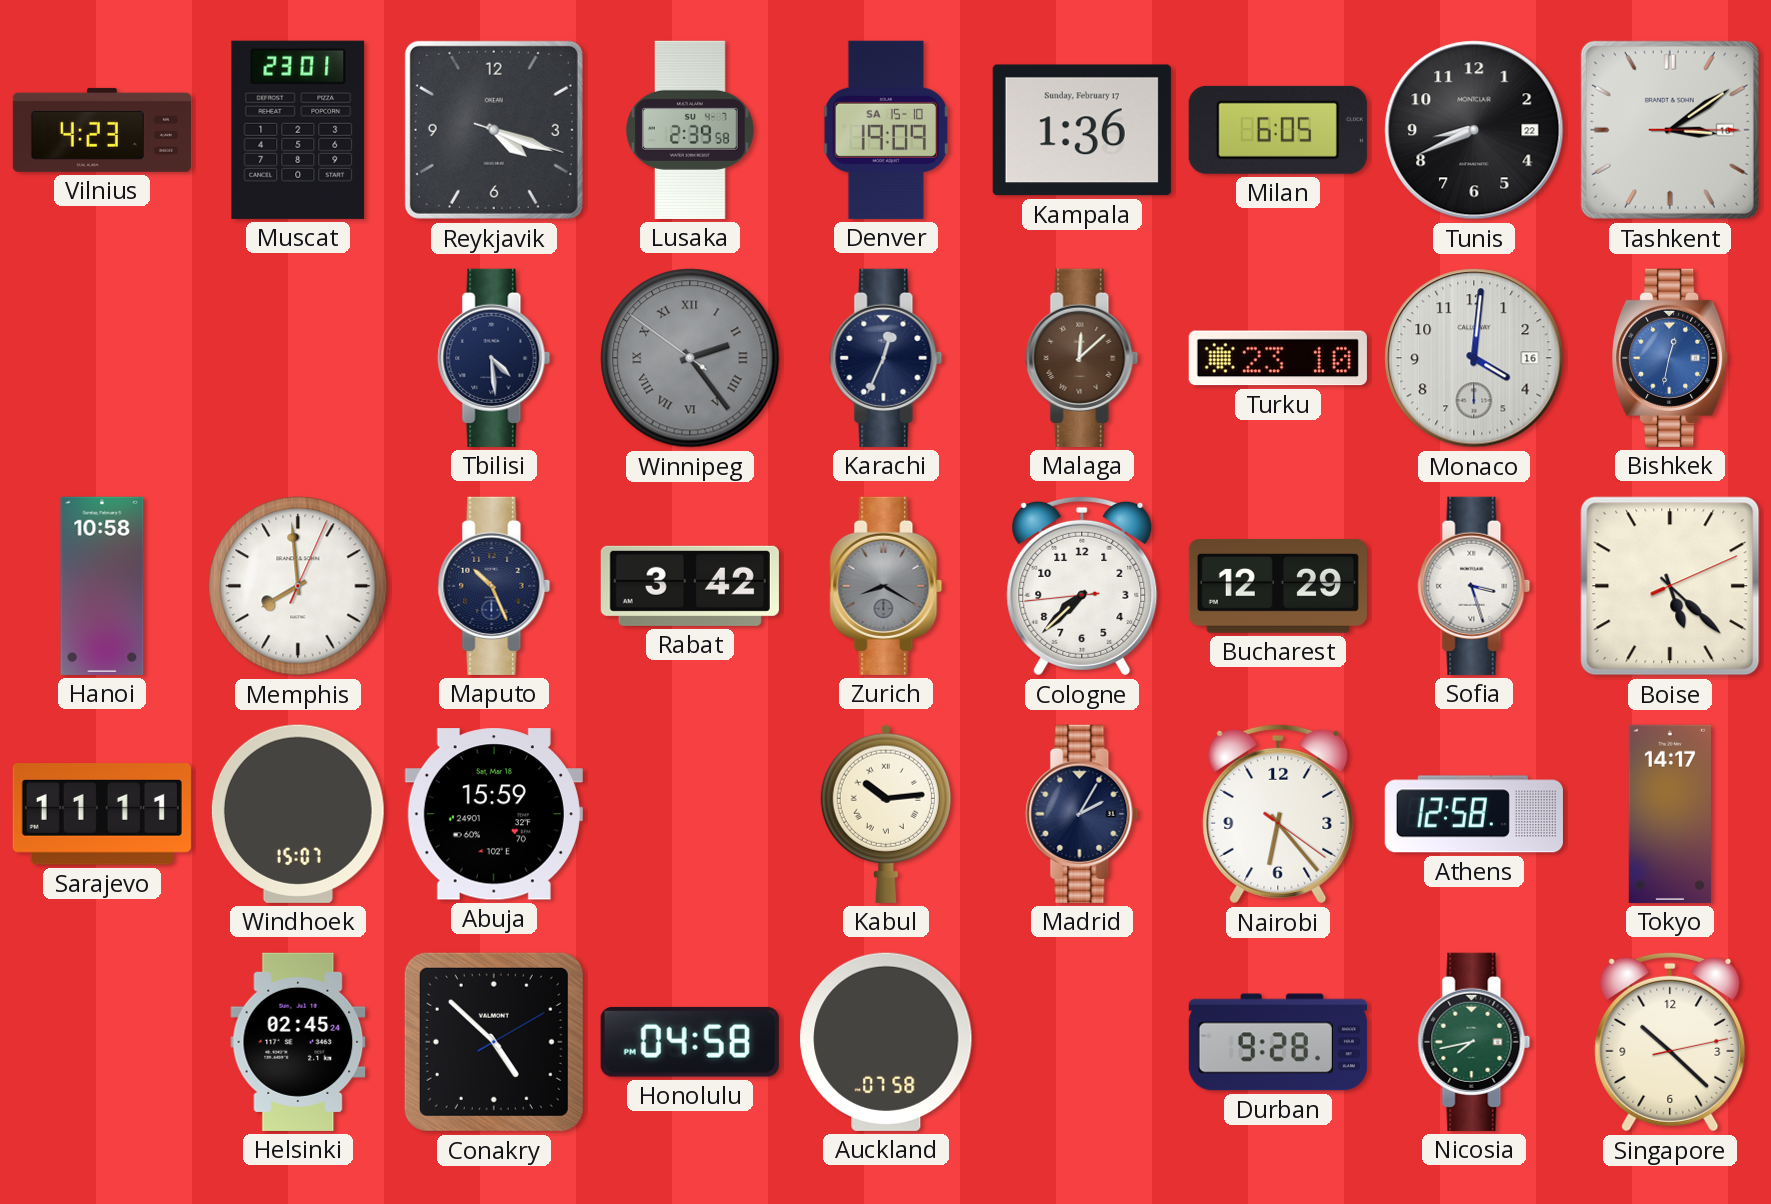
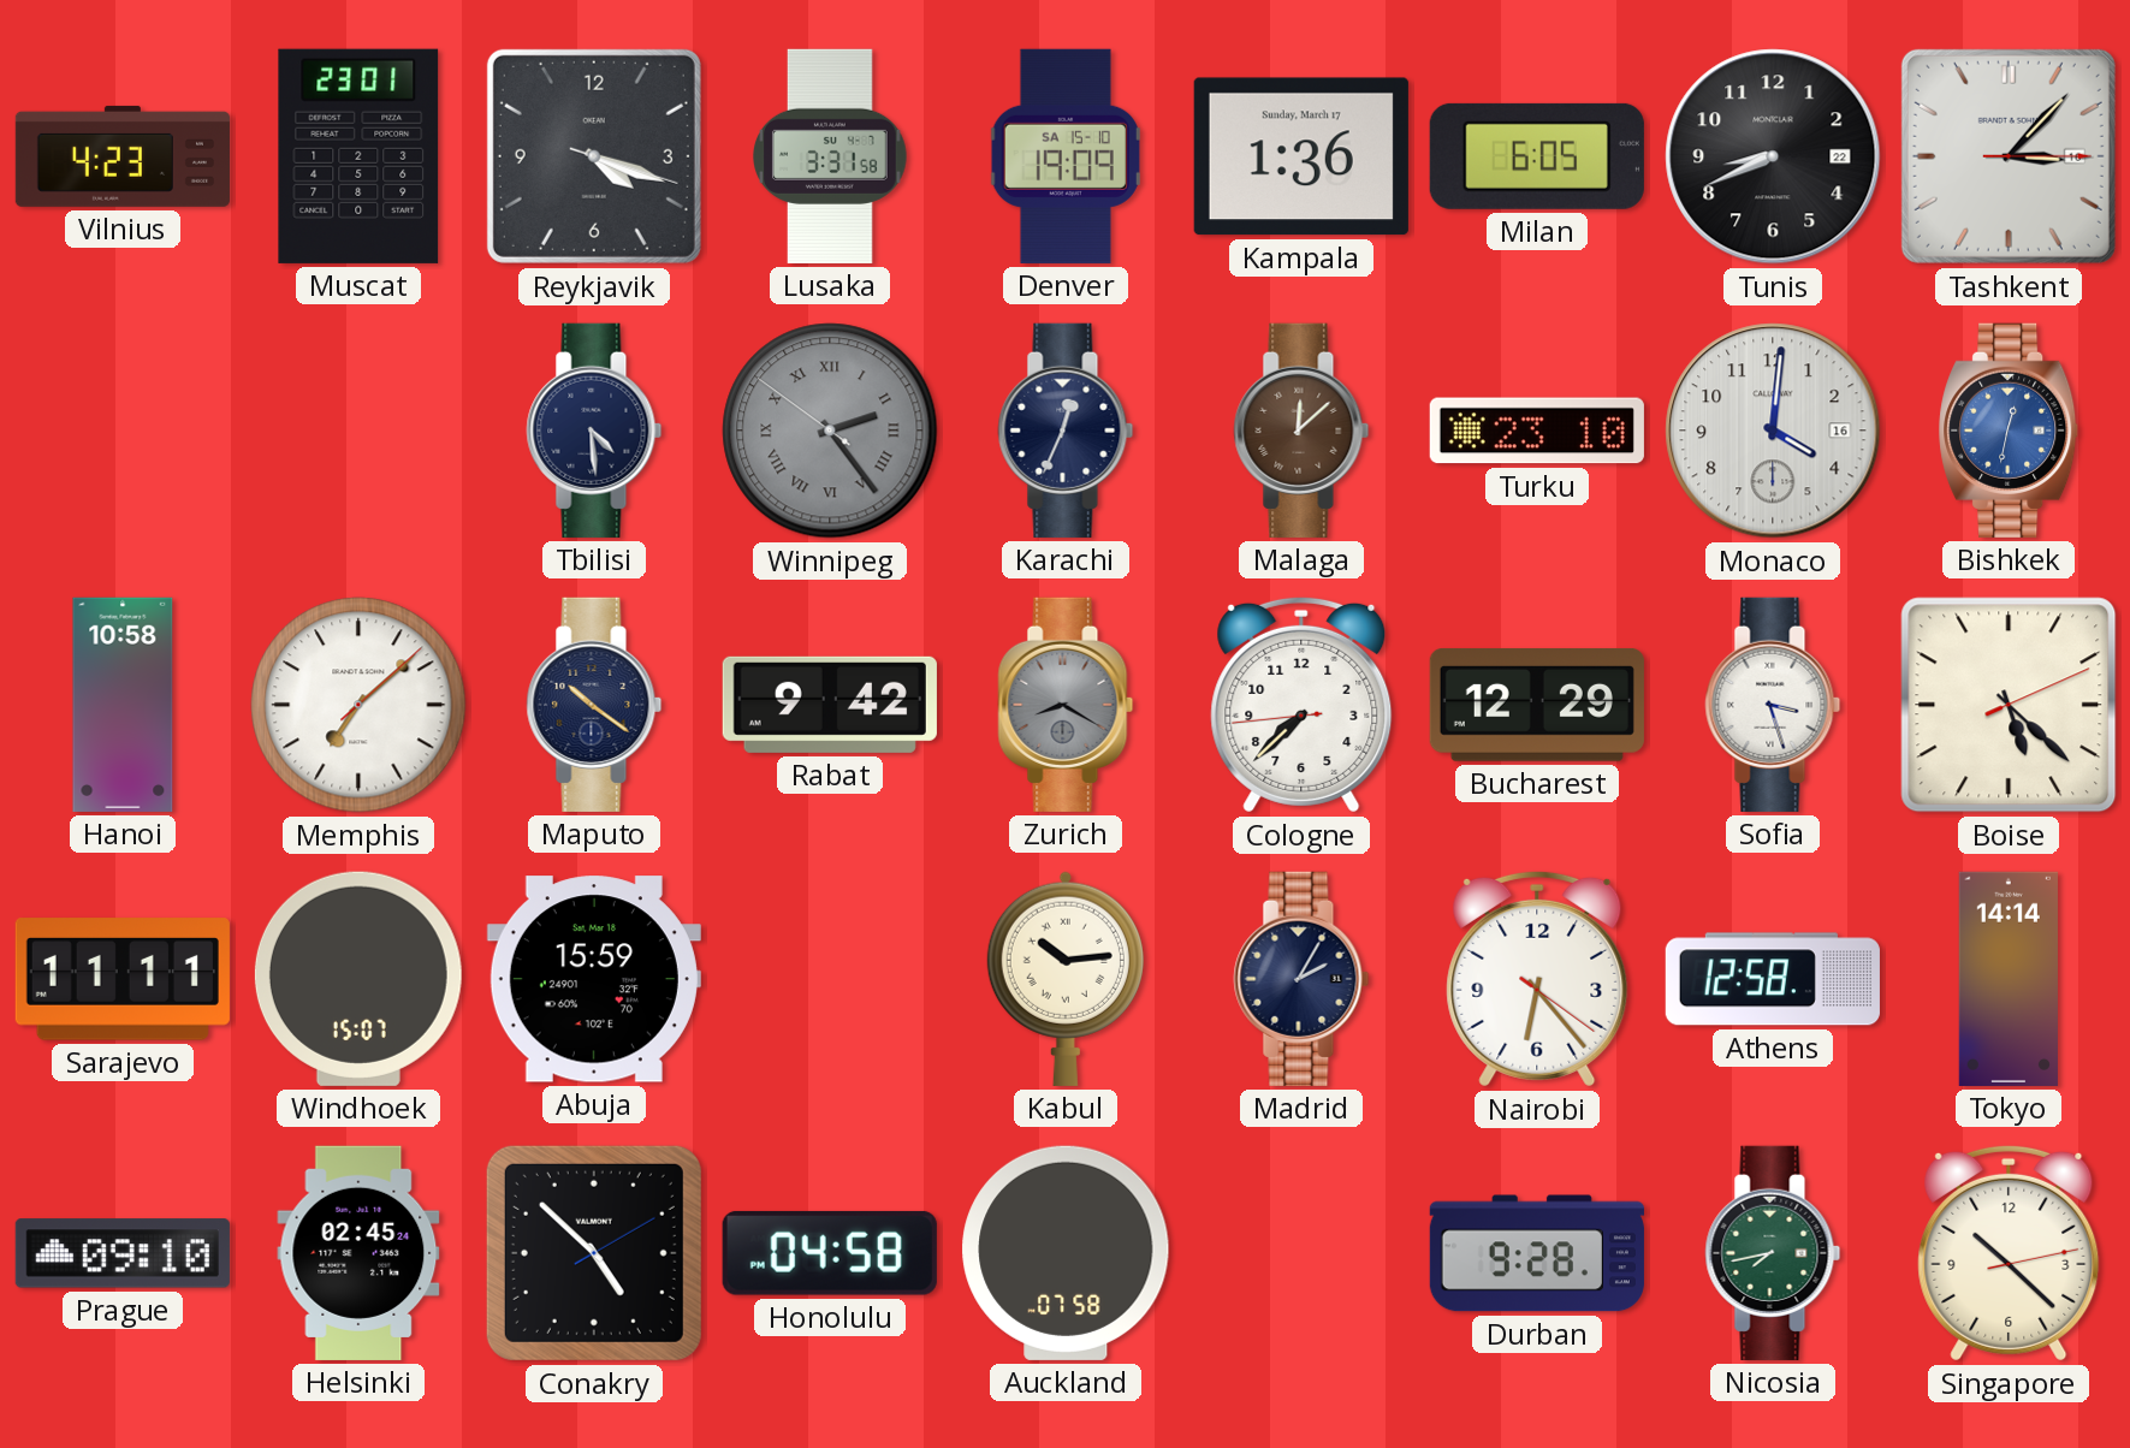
Lusaka: 2:39 -> 3:31 (831, 156)
Kampala date: Sunday, February 17 -> Sunday, March 17 (1301, 156)
Tashkent: 3:09 -> 3:07 (2009, 156)
Memphis: 7:59 -> 7:08 (358, 705)
Maputo: 10:26 -> 10:21 (594, 705)
Rabat: 3:42 -> 9:42 (830, 705)
Tokyo: 14:17 -> 14:14 (2007, 979)
Prague: none -> 09:10 (123, 1253)
